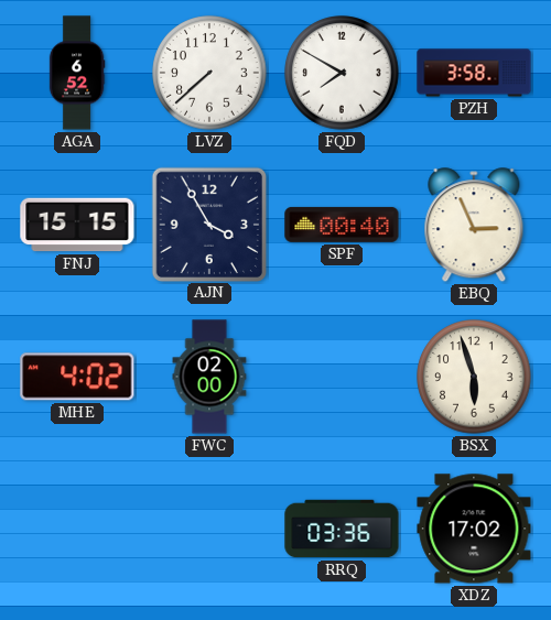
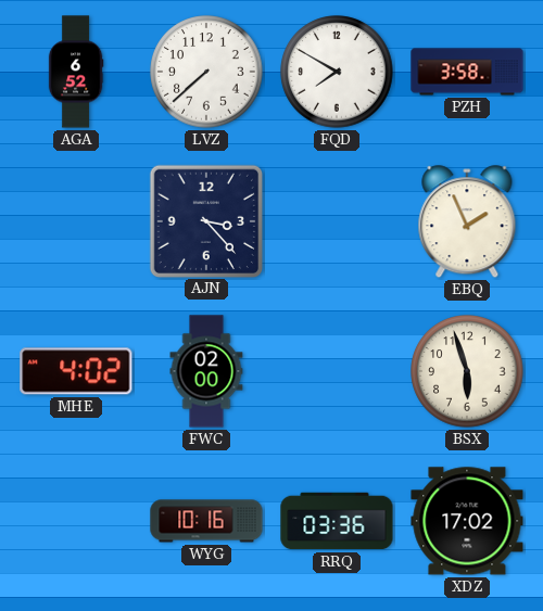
FNJ: 15:15 -> none (77, 225)
AJN: 3:55 -> 3:23 (205, 220)
SPF: 00:40 -> none (342, 225)
EBQ: 2:56 -> 1:56 (467, 222)
WYG: none -> 10:16 (206, 521)
